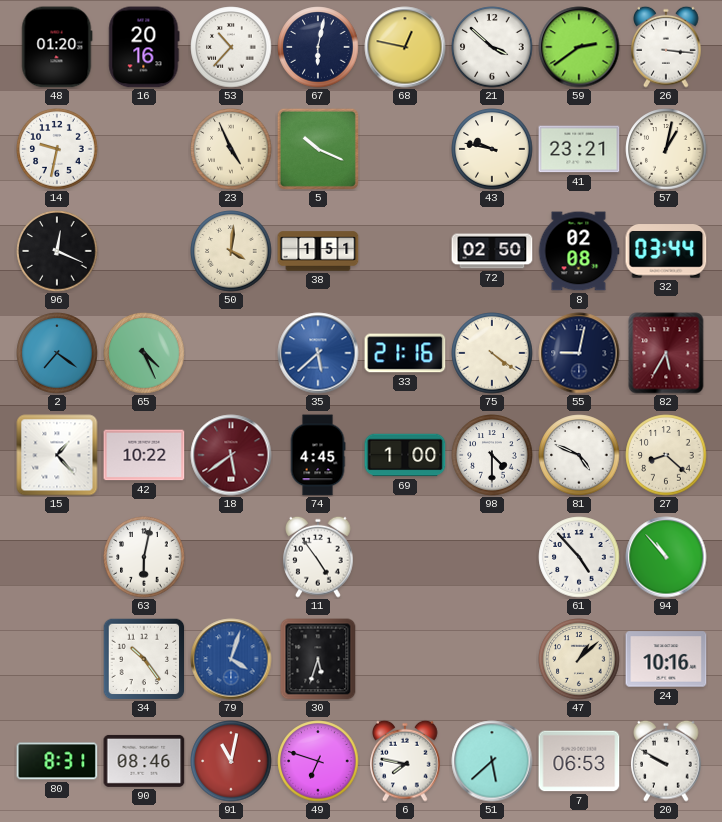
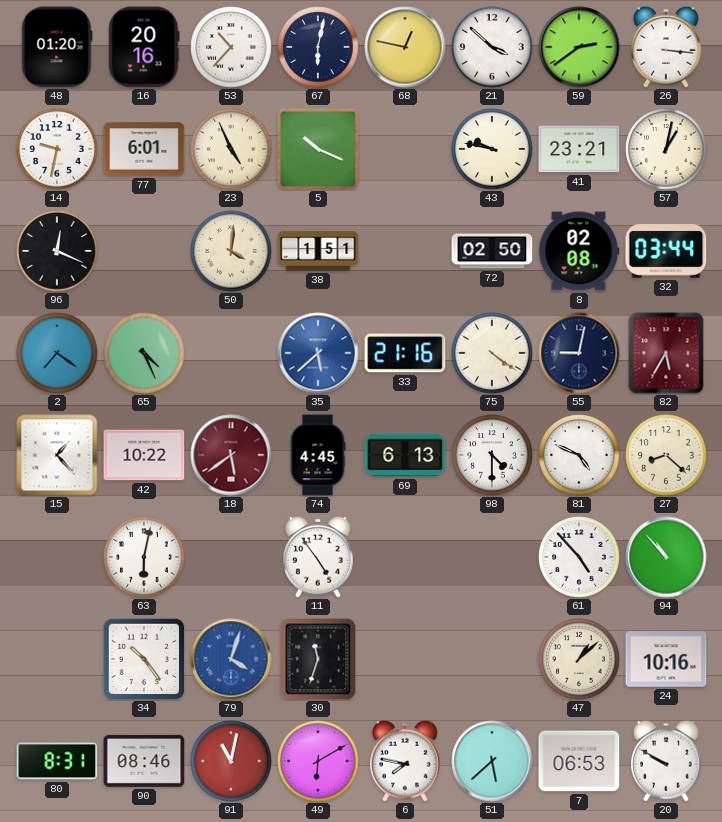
77: none -> 6:01 (144, 149)
69: 1:00 -> 6:13 (405, 455)
30: 5:33 -> 11:33 (318, 659)
49: 6:48 -> 6:10 (318, 761)
